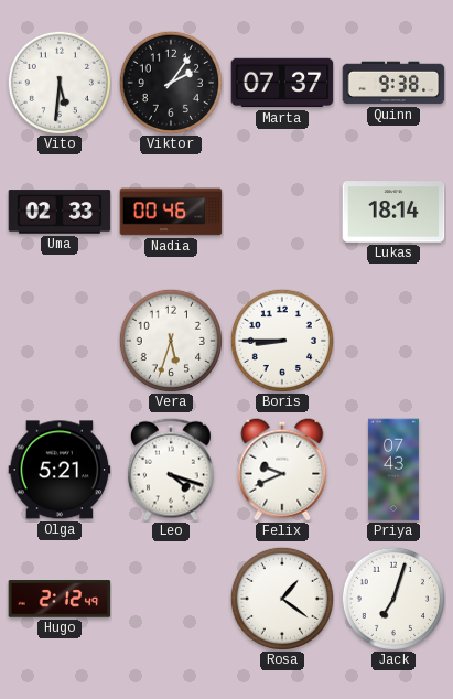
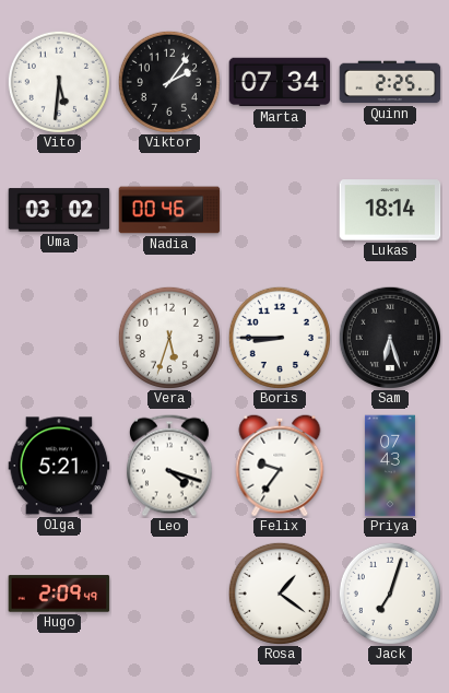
Marta: 07:37 -> 07:34 (280, 82)
Quinn: 9:38 -> 2:25 (390, 82)
Uma: 02:33 -> 03:02 (59, 210)
Sam: none -> 6:27 (389, 337)
Felix: 9:41 -> 9:36 (280, 466)
Hugo: 2:12 -> 2:09 (59, 594)
